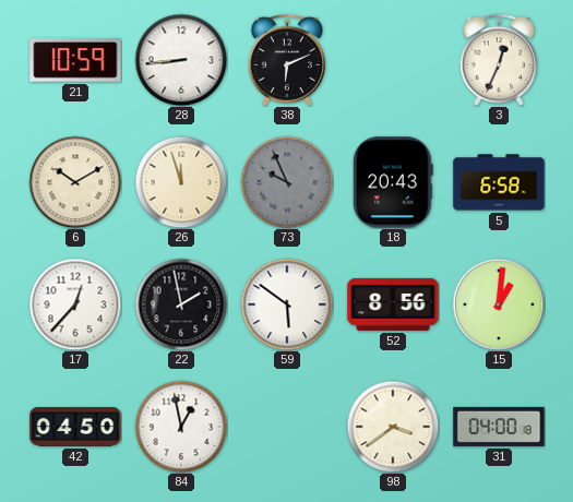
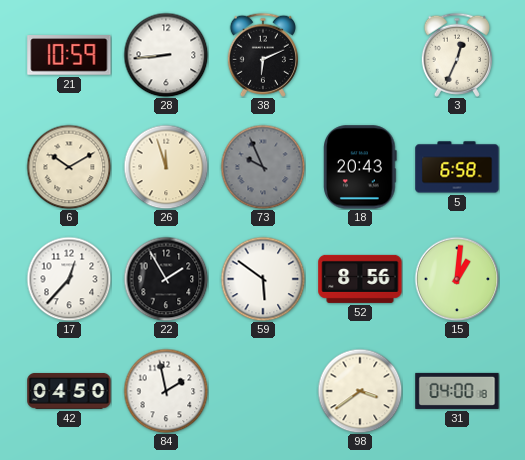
22: 1:58 -> 1:55 (166, 279)
84: 12:58 -> 1:58 (166, 391)
